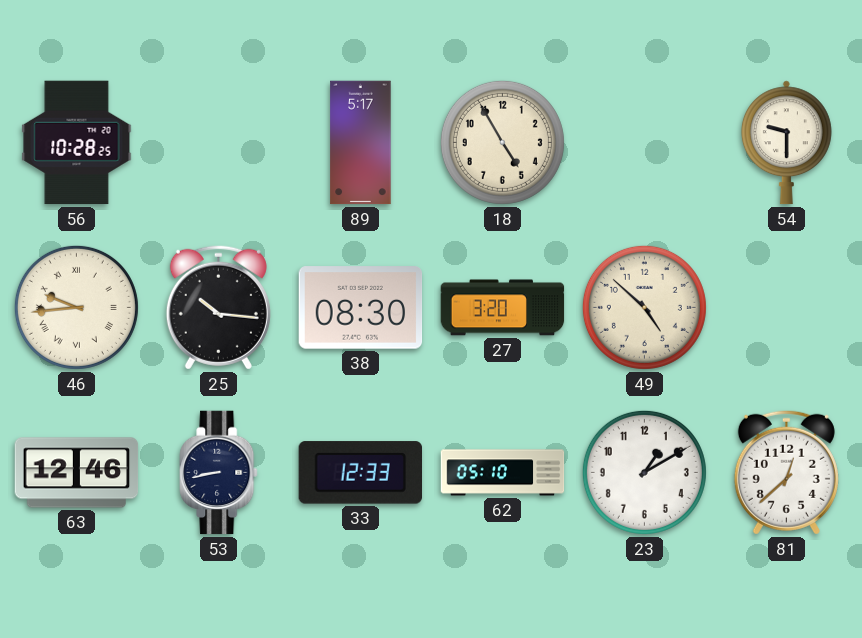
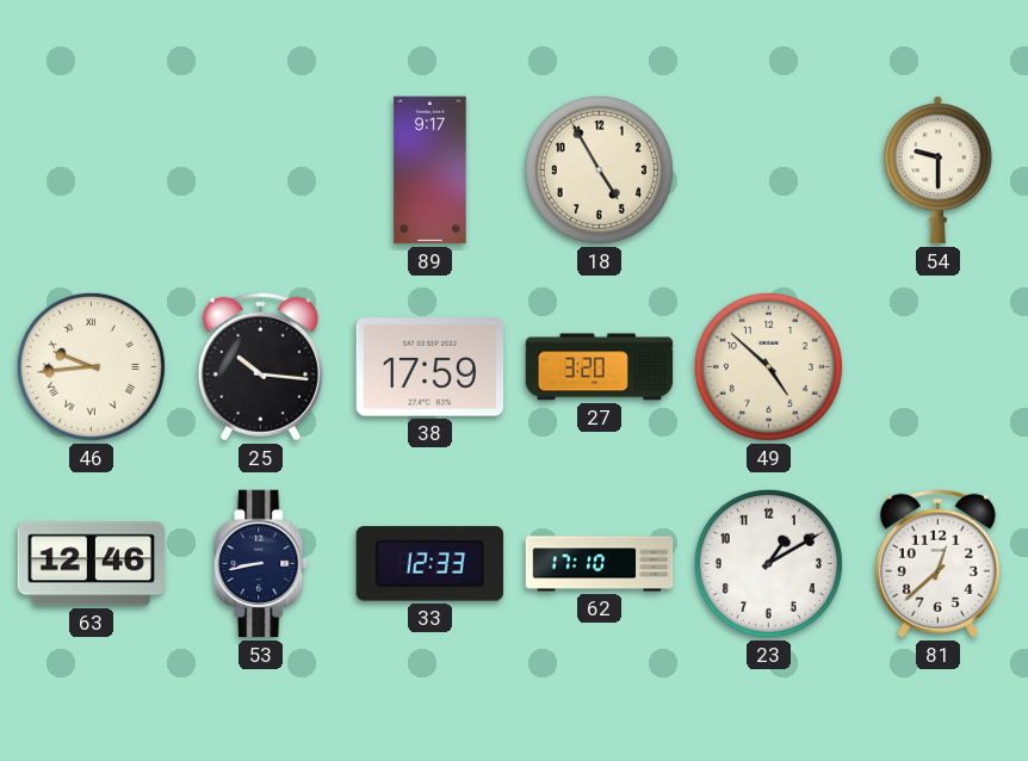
56: 10:28 -> none (77, 143)
89: 5:17 -> 9:17 (431, 171)
38: 08:30 -> 17:59 (431, 367)
62: 05:10 -> 17:10 (600, 564)
